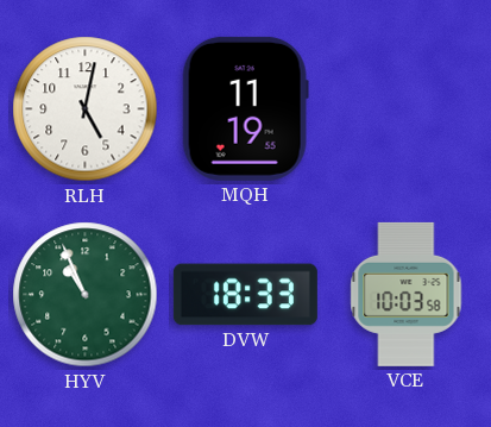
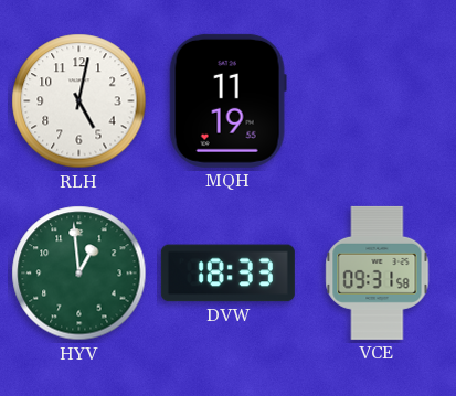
HYV: 10:56 -> 12:59 (79, 274)
VCE: 10:03 -> 09:31 (378, 272)
